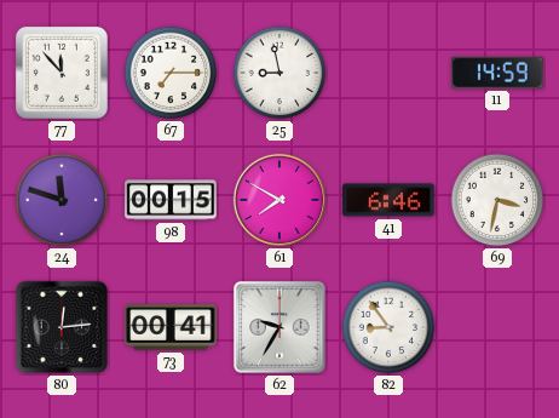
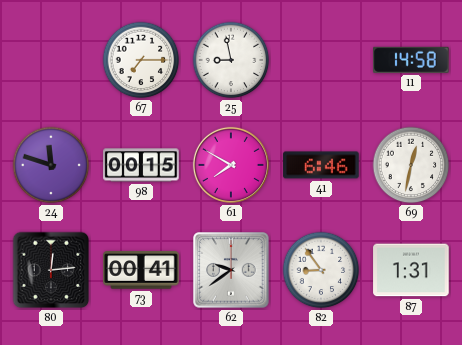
77: 11:53 -> none (62, 73)
11: 14:59 -> 14:58 (411, 60)
69: 3:32 -> 12:32 (411, 165)
62: 9:35 -> 9:39 (231, 270)
87: none -> 1:31 (411, 270)
